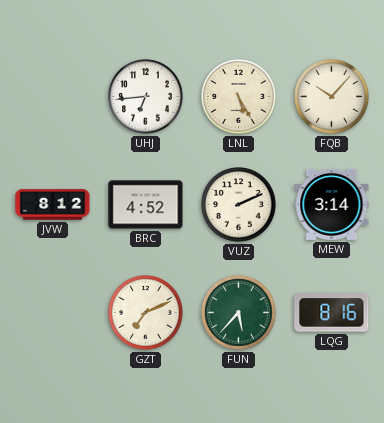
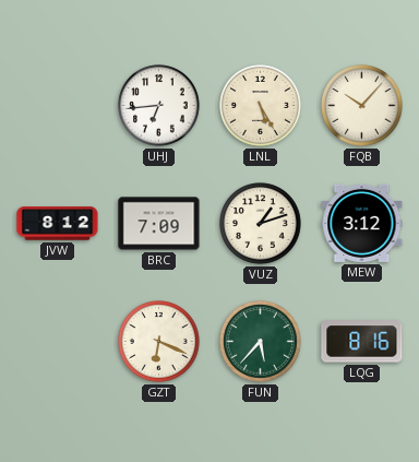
BRC: 4:52 -> 7:09 (159, 224)
VUZ: 2:11 -> 1:12 (261, 224)
MEW: 3:14 -> 3:12 (362, 223)
GZT: 7:11 -> 6:19 (159, 342)
